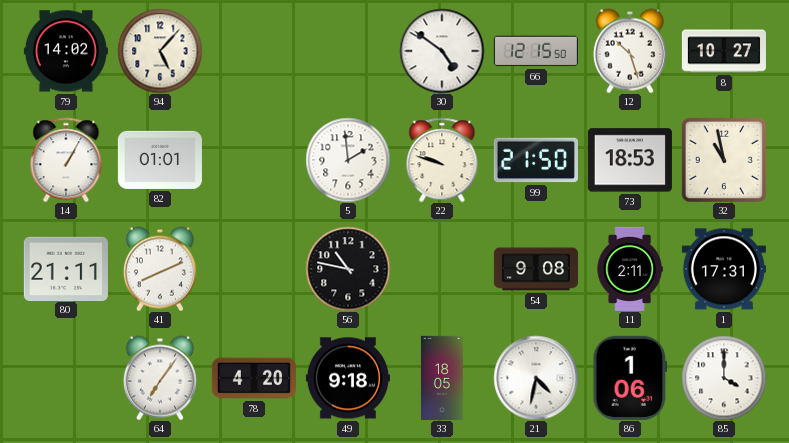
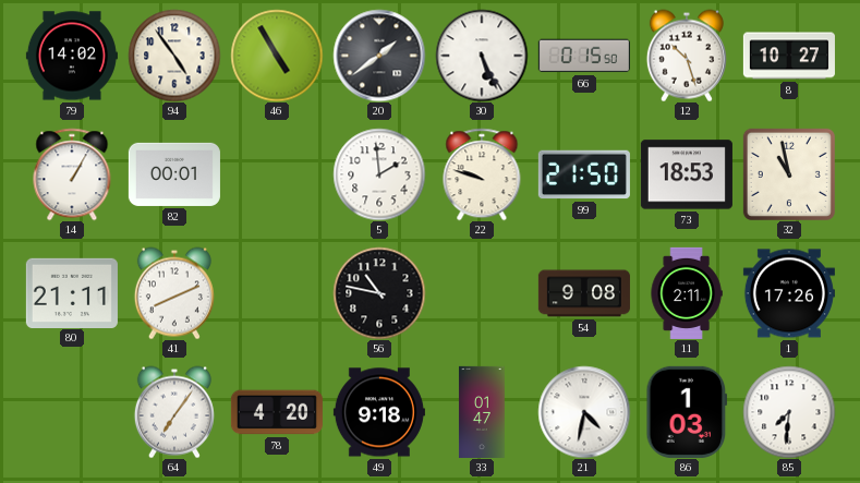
94: 5:07 -> 4:54 (174, 56)
46: none -> 4:55 (277, 56)
20: none -> 1:39 (379, 56)
30: 4:51 -> 5:26 (482, 56)
66: 12:15 -> 0:15 (584, 56)
82: 01:01 -> 00:01 (174, 174)
1: 17:31 -> 17:26 (789, 293)
33: 18:05 -> 01:47 (482, 412)
86: 1:06 -> 1:03 (687, 412)
85: 4:00 -> 7:31 (789, 412)
